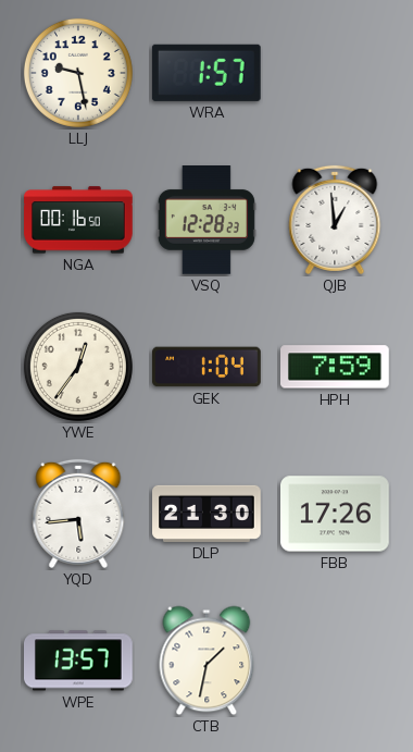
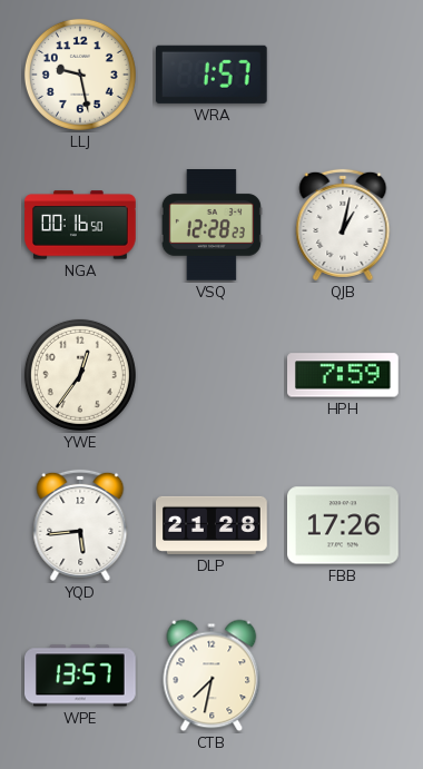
QJB: 12:59 -> 1:02 (343, 225)
GEK: 1:04 -> none (206, 367)
DLP: 21:30 -> 21:28 (211, 525)
CTB: 1:32 -> 7:32 (211, 676)
